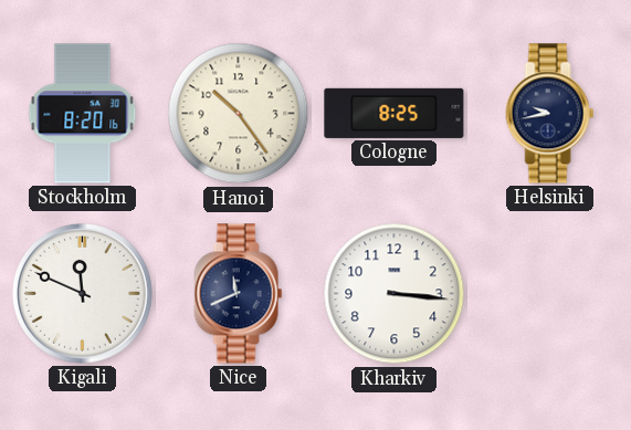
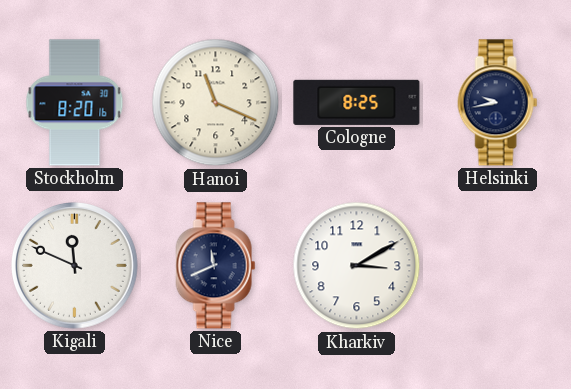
Hanoi: 10:24 -> 11:19 (216, 103)
Kharkiv: 3:16 -> 3:10 (357, 266)
